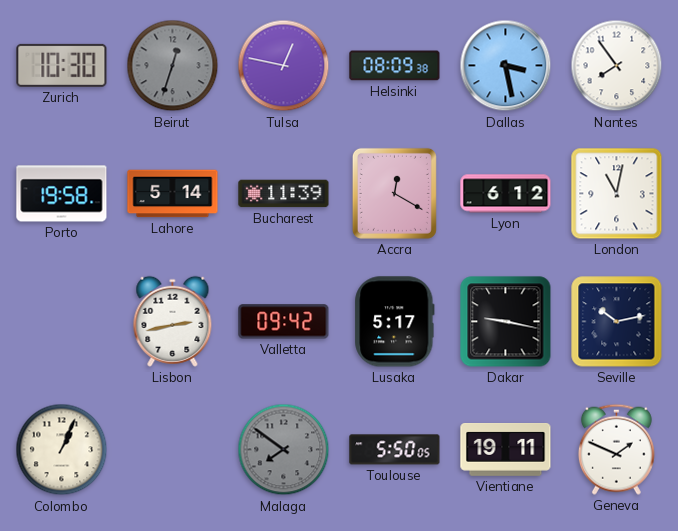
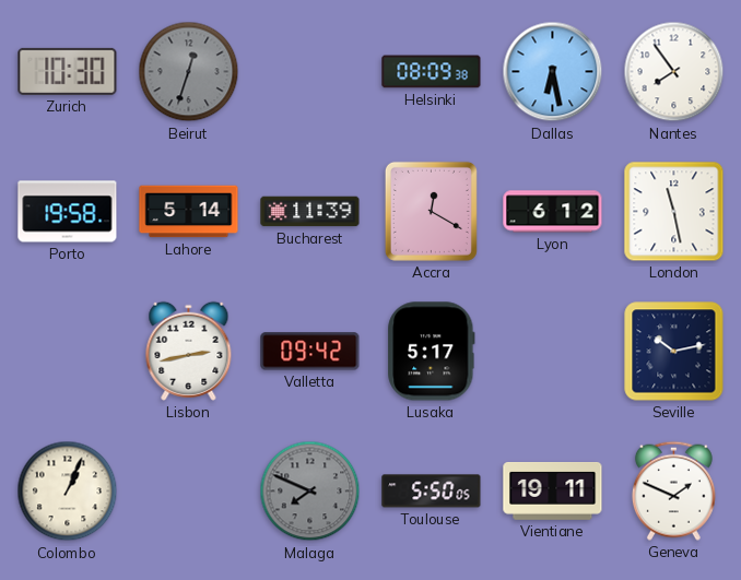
Tulsa: 12:47 -> none (284, 66)
Dallas: 3:28 -> 6:28 (553, 72)
London: 11:02 -> 11:28 (674, 212)
Dakar: 9:17 -> none (506, 322)
Malaga: 7:51 -> 7:49 (310, 492)
